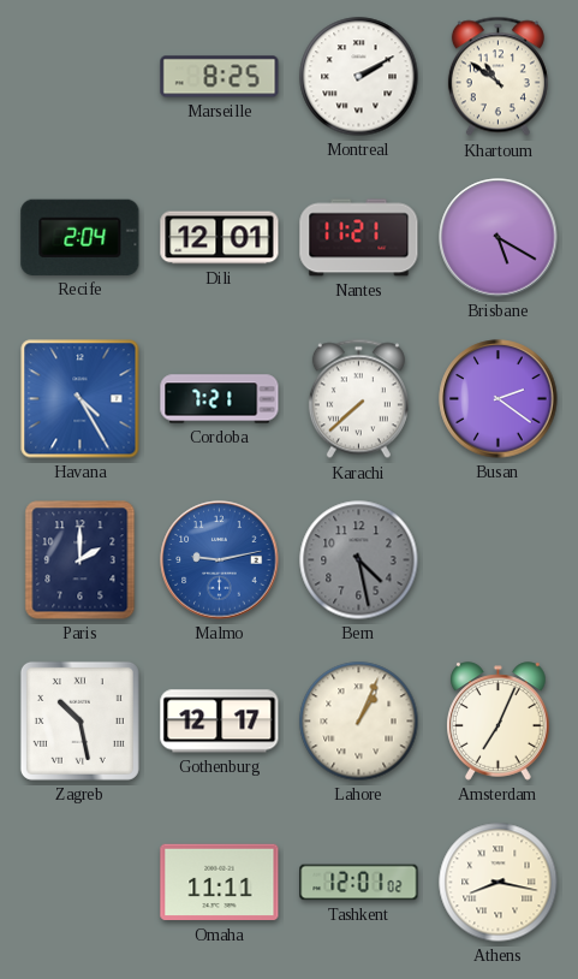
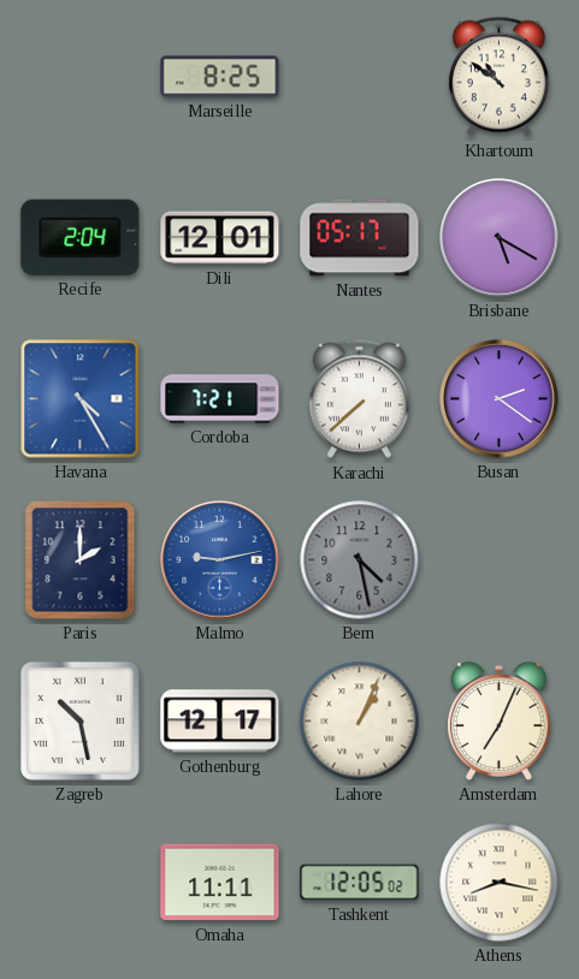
Montreal: 2:10 -> none (359, 77)
Nantes: 11:21 -> 05:17 (360, 238)
Tashkent: 12:01 -> 12:05 (360, 883)
